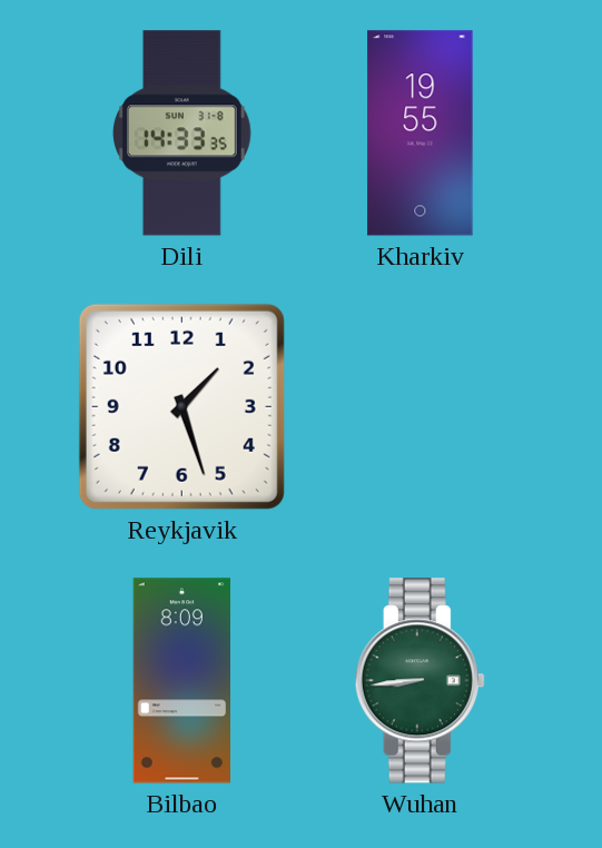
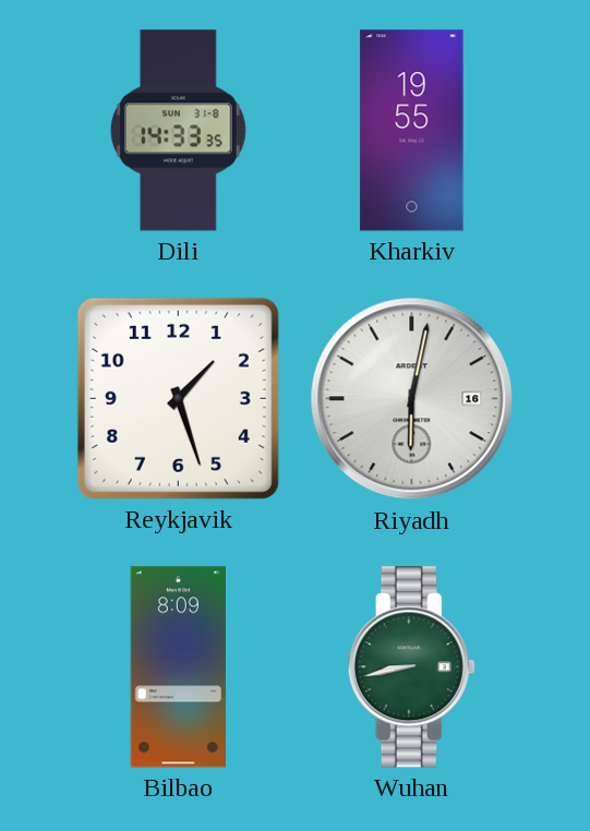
Riyadh: none -> 6:02 (412, 399)
Wuhan: 8:44 -> 8:43 (411, 667)
